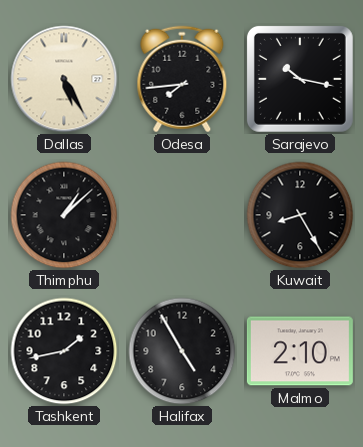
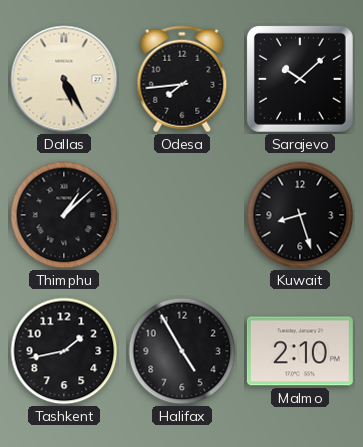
Sarajevo: 10:17 -> 10:08 (300, 79)
Kuwait: 8:25 -> 8:27 (300, 215)
